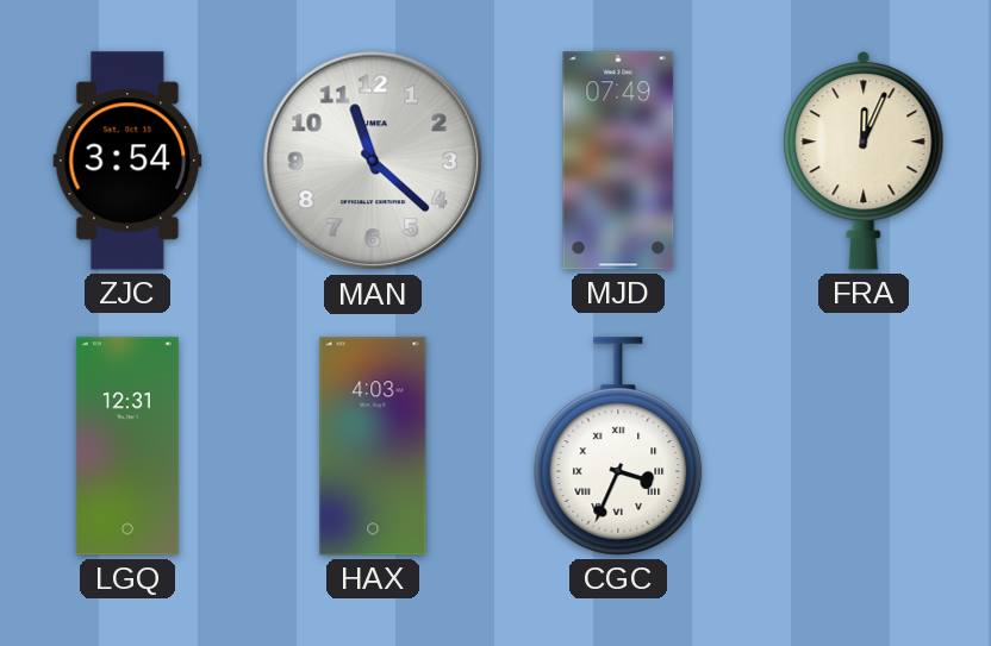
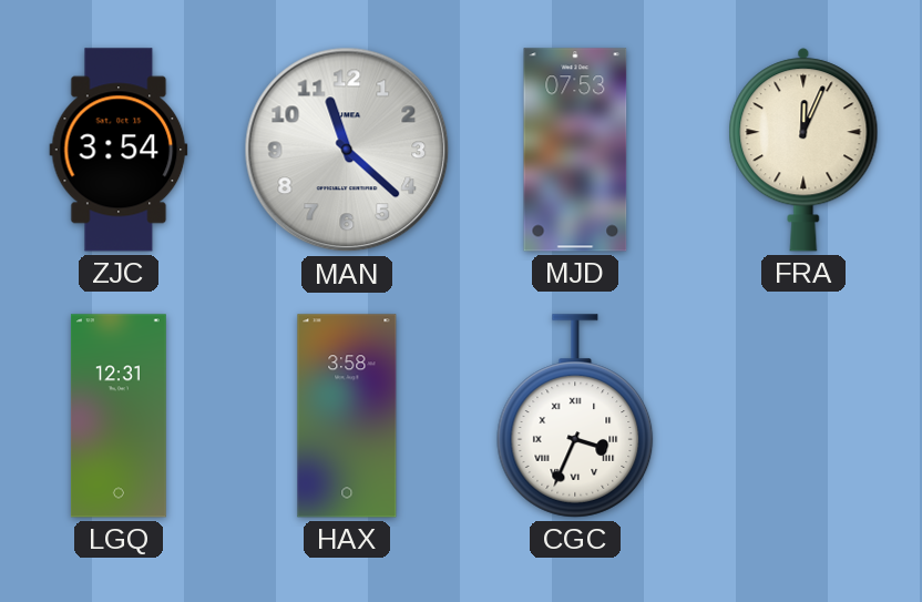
MJD: 07:49 -> 07:53 (575, 150)
HAX: 4:03 -> 3:58 (347, 416)
